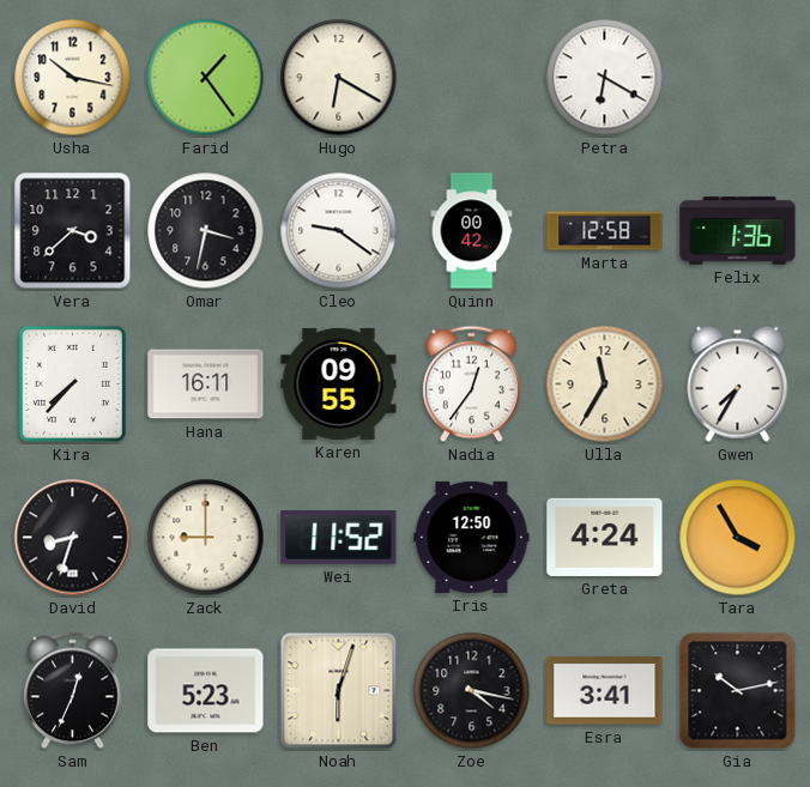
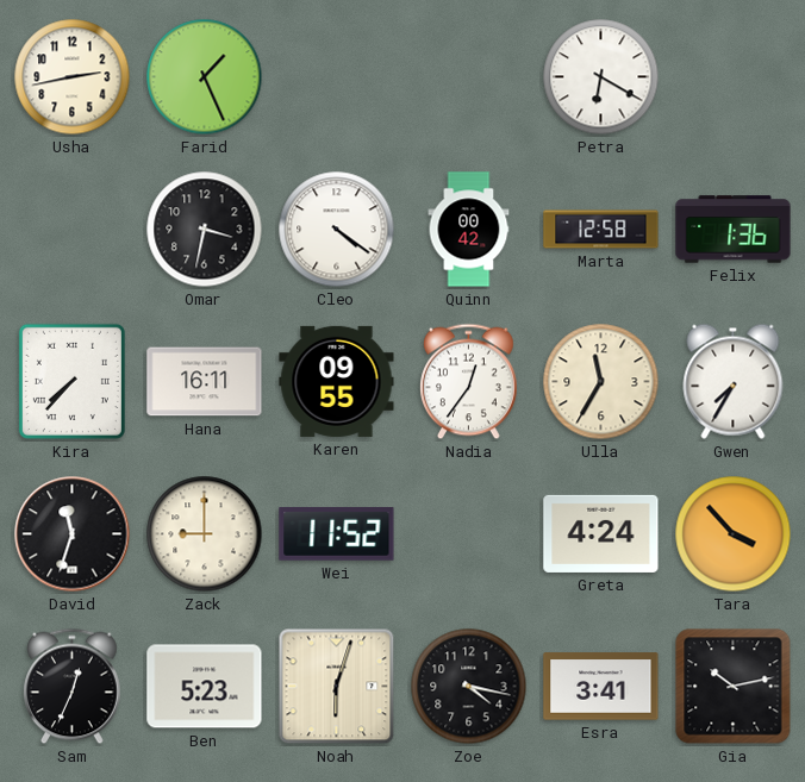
Usha: 10:17 -> 2:43 (73, 77)
Farid: 1:24 -> 1:26 (205, 77)
Hugo: 6:20 -> none (339, 78)
Vera: 3:38 -> none (73, 231)
Cleo: 9:21 -> 4:21 (337, 230)
David: 8:33 -> 11:33 (73, 534)
Iris: 12:50 -> none (472, 537)
Tara: 3:55 -> 3:53 (734, 534)
